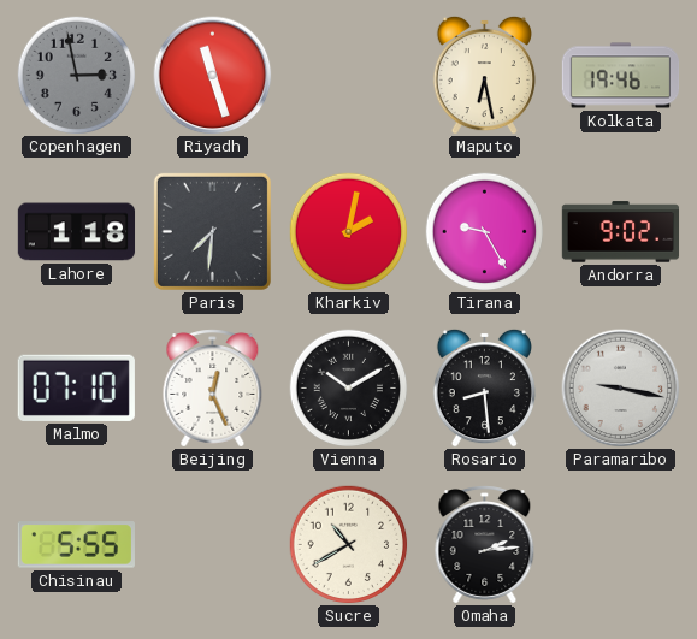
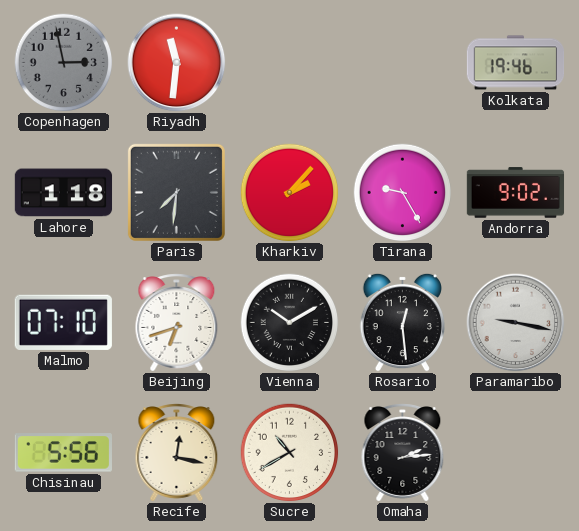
Riyadh: 11:27 -> 11:31 (177, 63)
Maputo: 6:28 -> none (484, 75)
Kharkiv: 2:02 -> 2:07 (290, 193)
Beijing: 12:26 -> 6:42 (177, 323)
Rosario: 8:29 -> 12:29 (402, 322)
Chisinau: 5:55 -> 5:56 (63, 453)
Recife: none -> 12:17 (177, 453)
